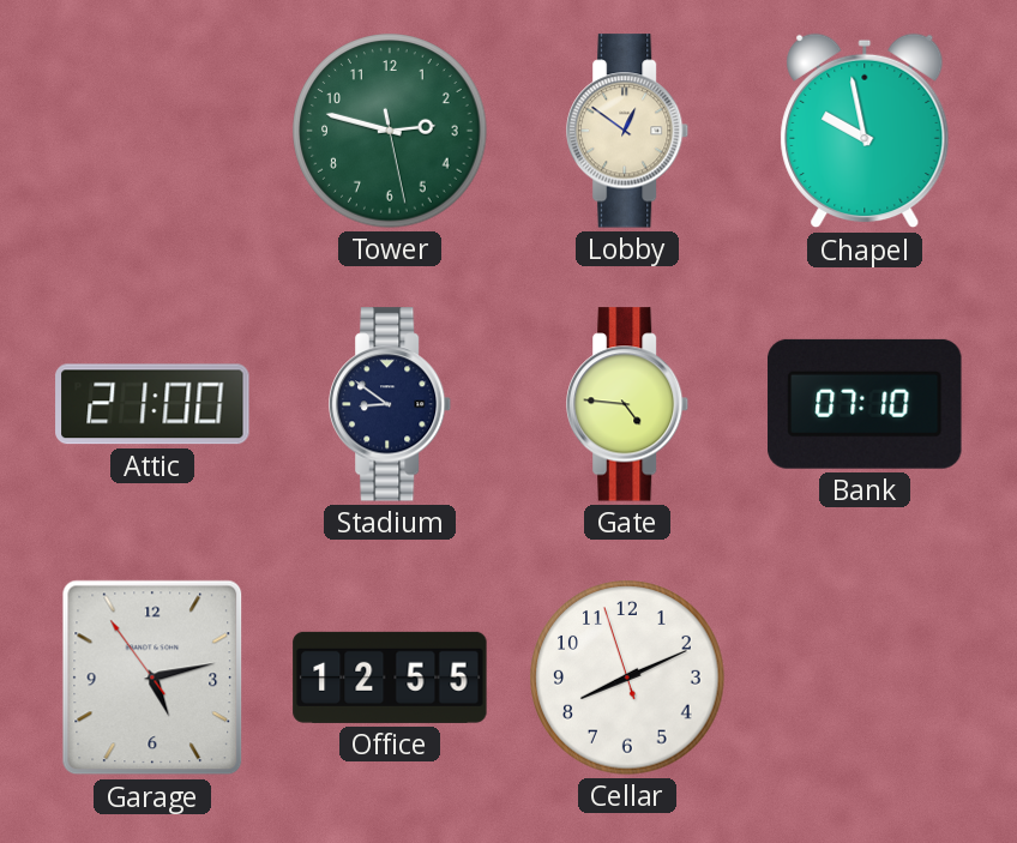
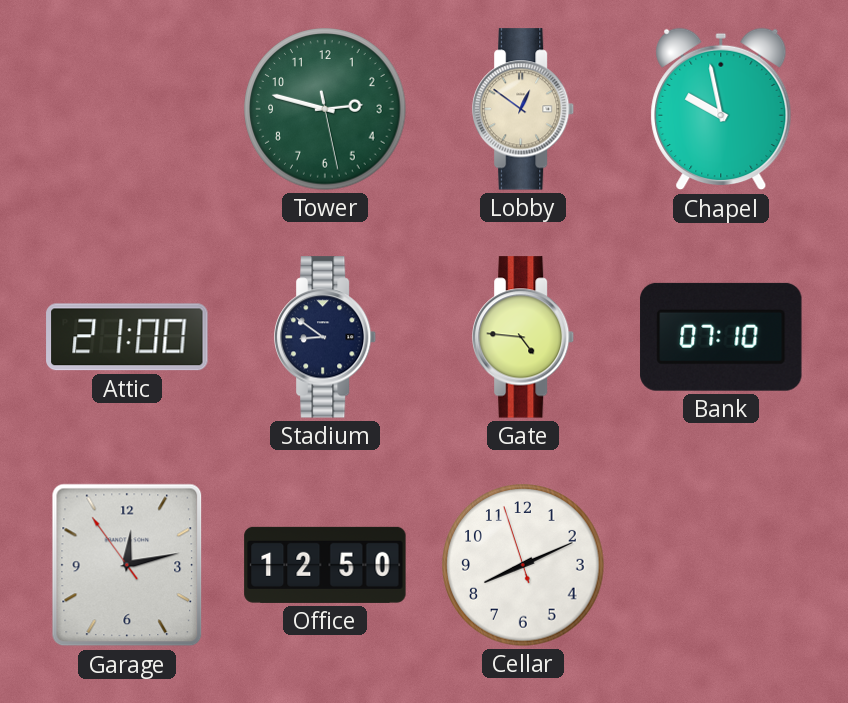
Garage: 5:12 -> 12:12 (127, 565)
Office: 12:55 -> 12:50 (325, 565)
